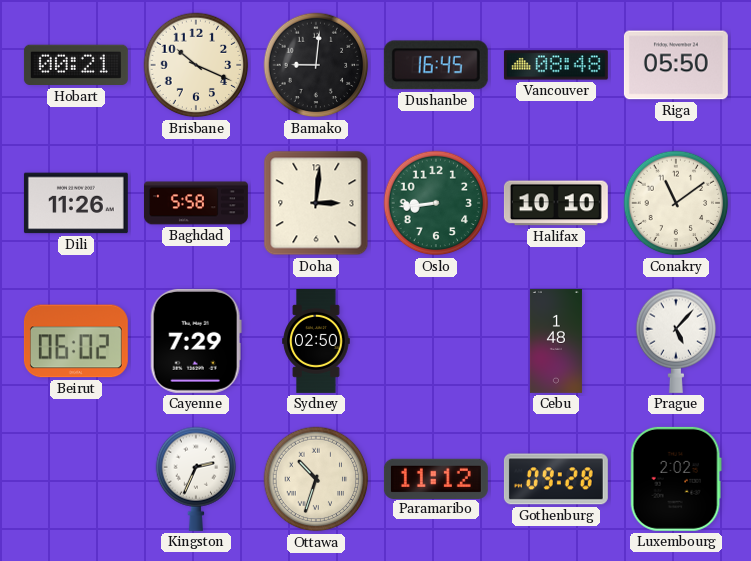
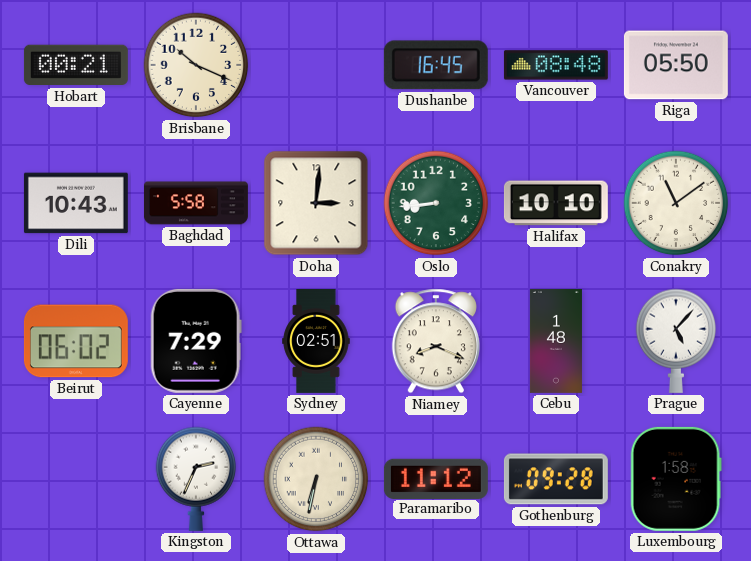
Bamako: 9:01 -> none (316, 65)
Dili: 11:26 -> 10:43 (76, 203)
Sydney: 02:50 -> 02:51 (316, 341)
Niamey: none -> 8:19 (436, 341)
Ottawa: 10:33 -> 6:32 (316, 479)
Luxembourg: 2:02 -> 1:58 (676, 479)
